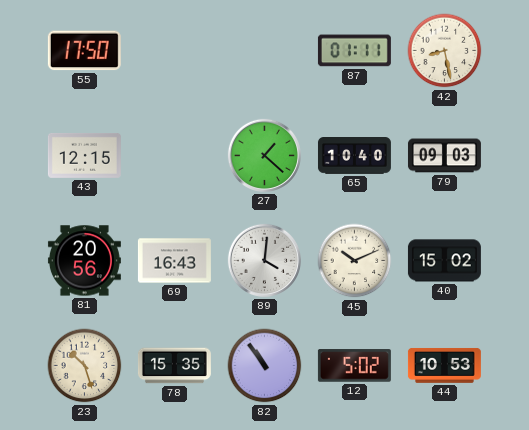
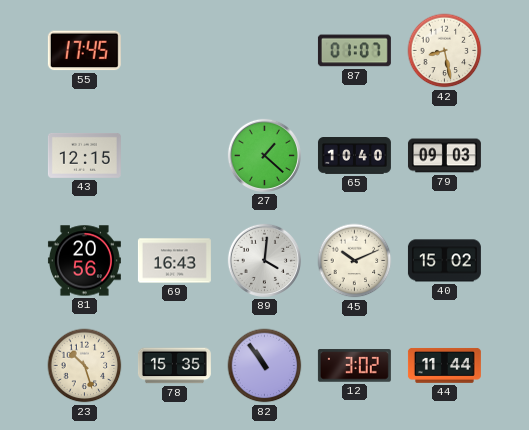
55: 17:50 -> 17:45 (84, 51)
87: 01:11 -> 01:07 (354, 51)
12: 5:02 -> 3:02 (354, 366)
44: 10:53 -> 11:44 (444, 365)
